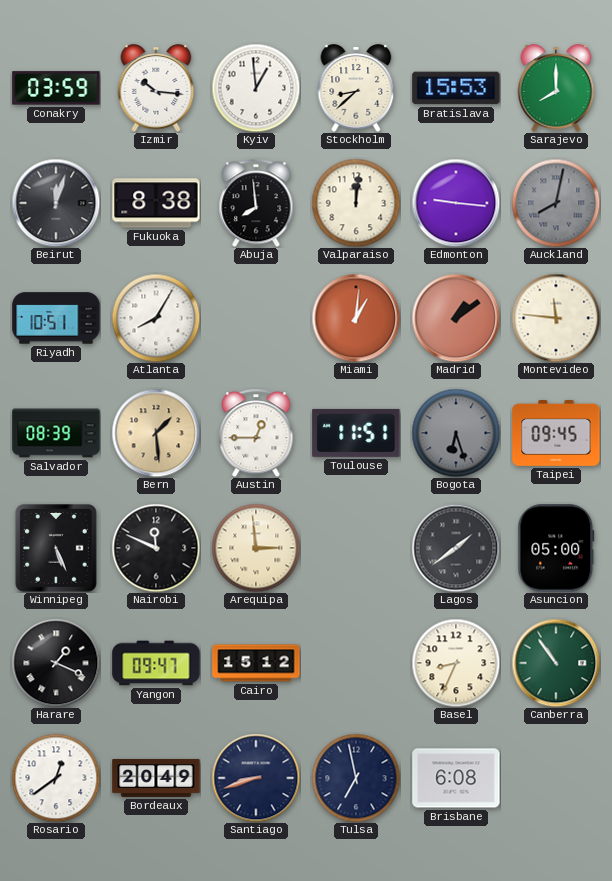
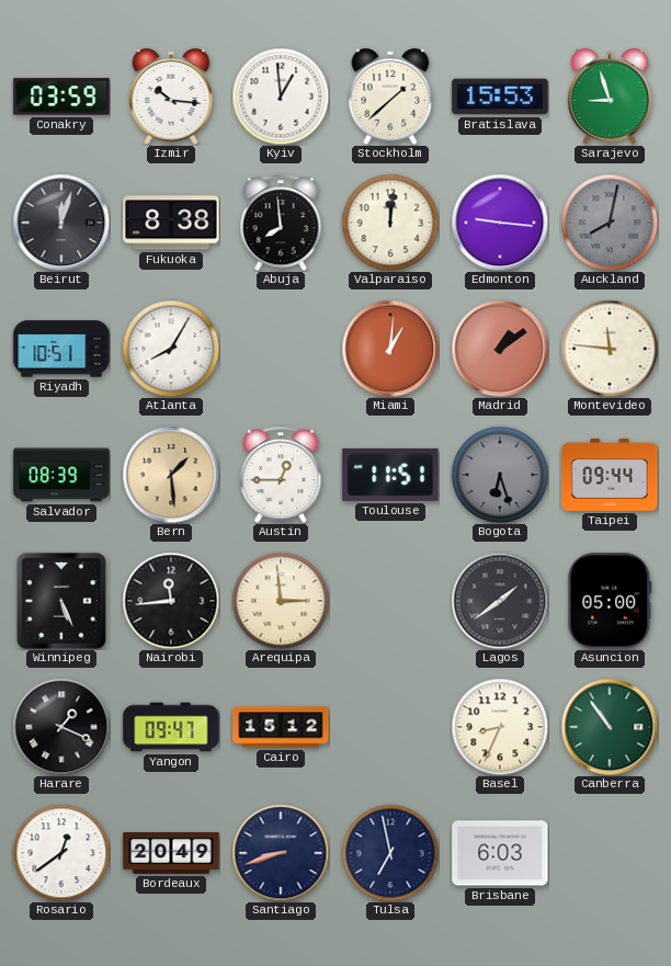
Stockholm: 8:38 -> 1:38 (390, 96)
Sarajevo: 8:00 -> 8:57 (610, 96)
Taipei: 09:45 -> 09:44 (610, 475)
Nairobi: 11:49 -> 11:44 (171, 601)
Brisbane: 6:08 -> 6:03 (500, 853)
